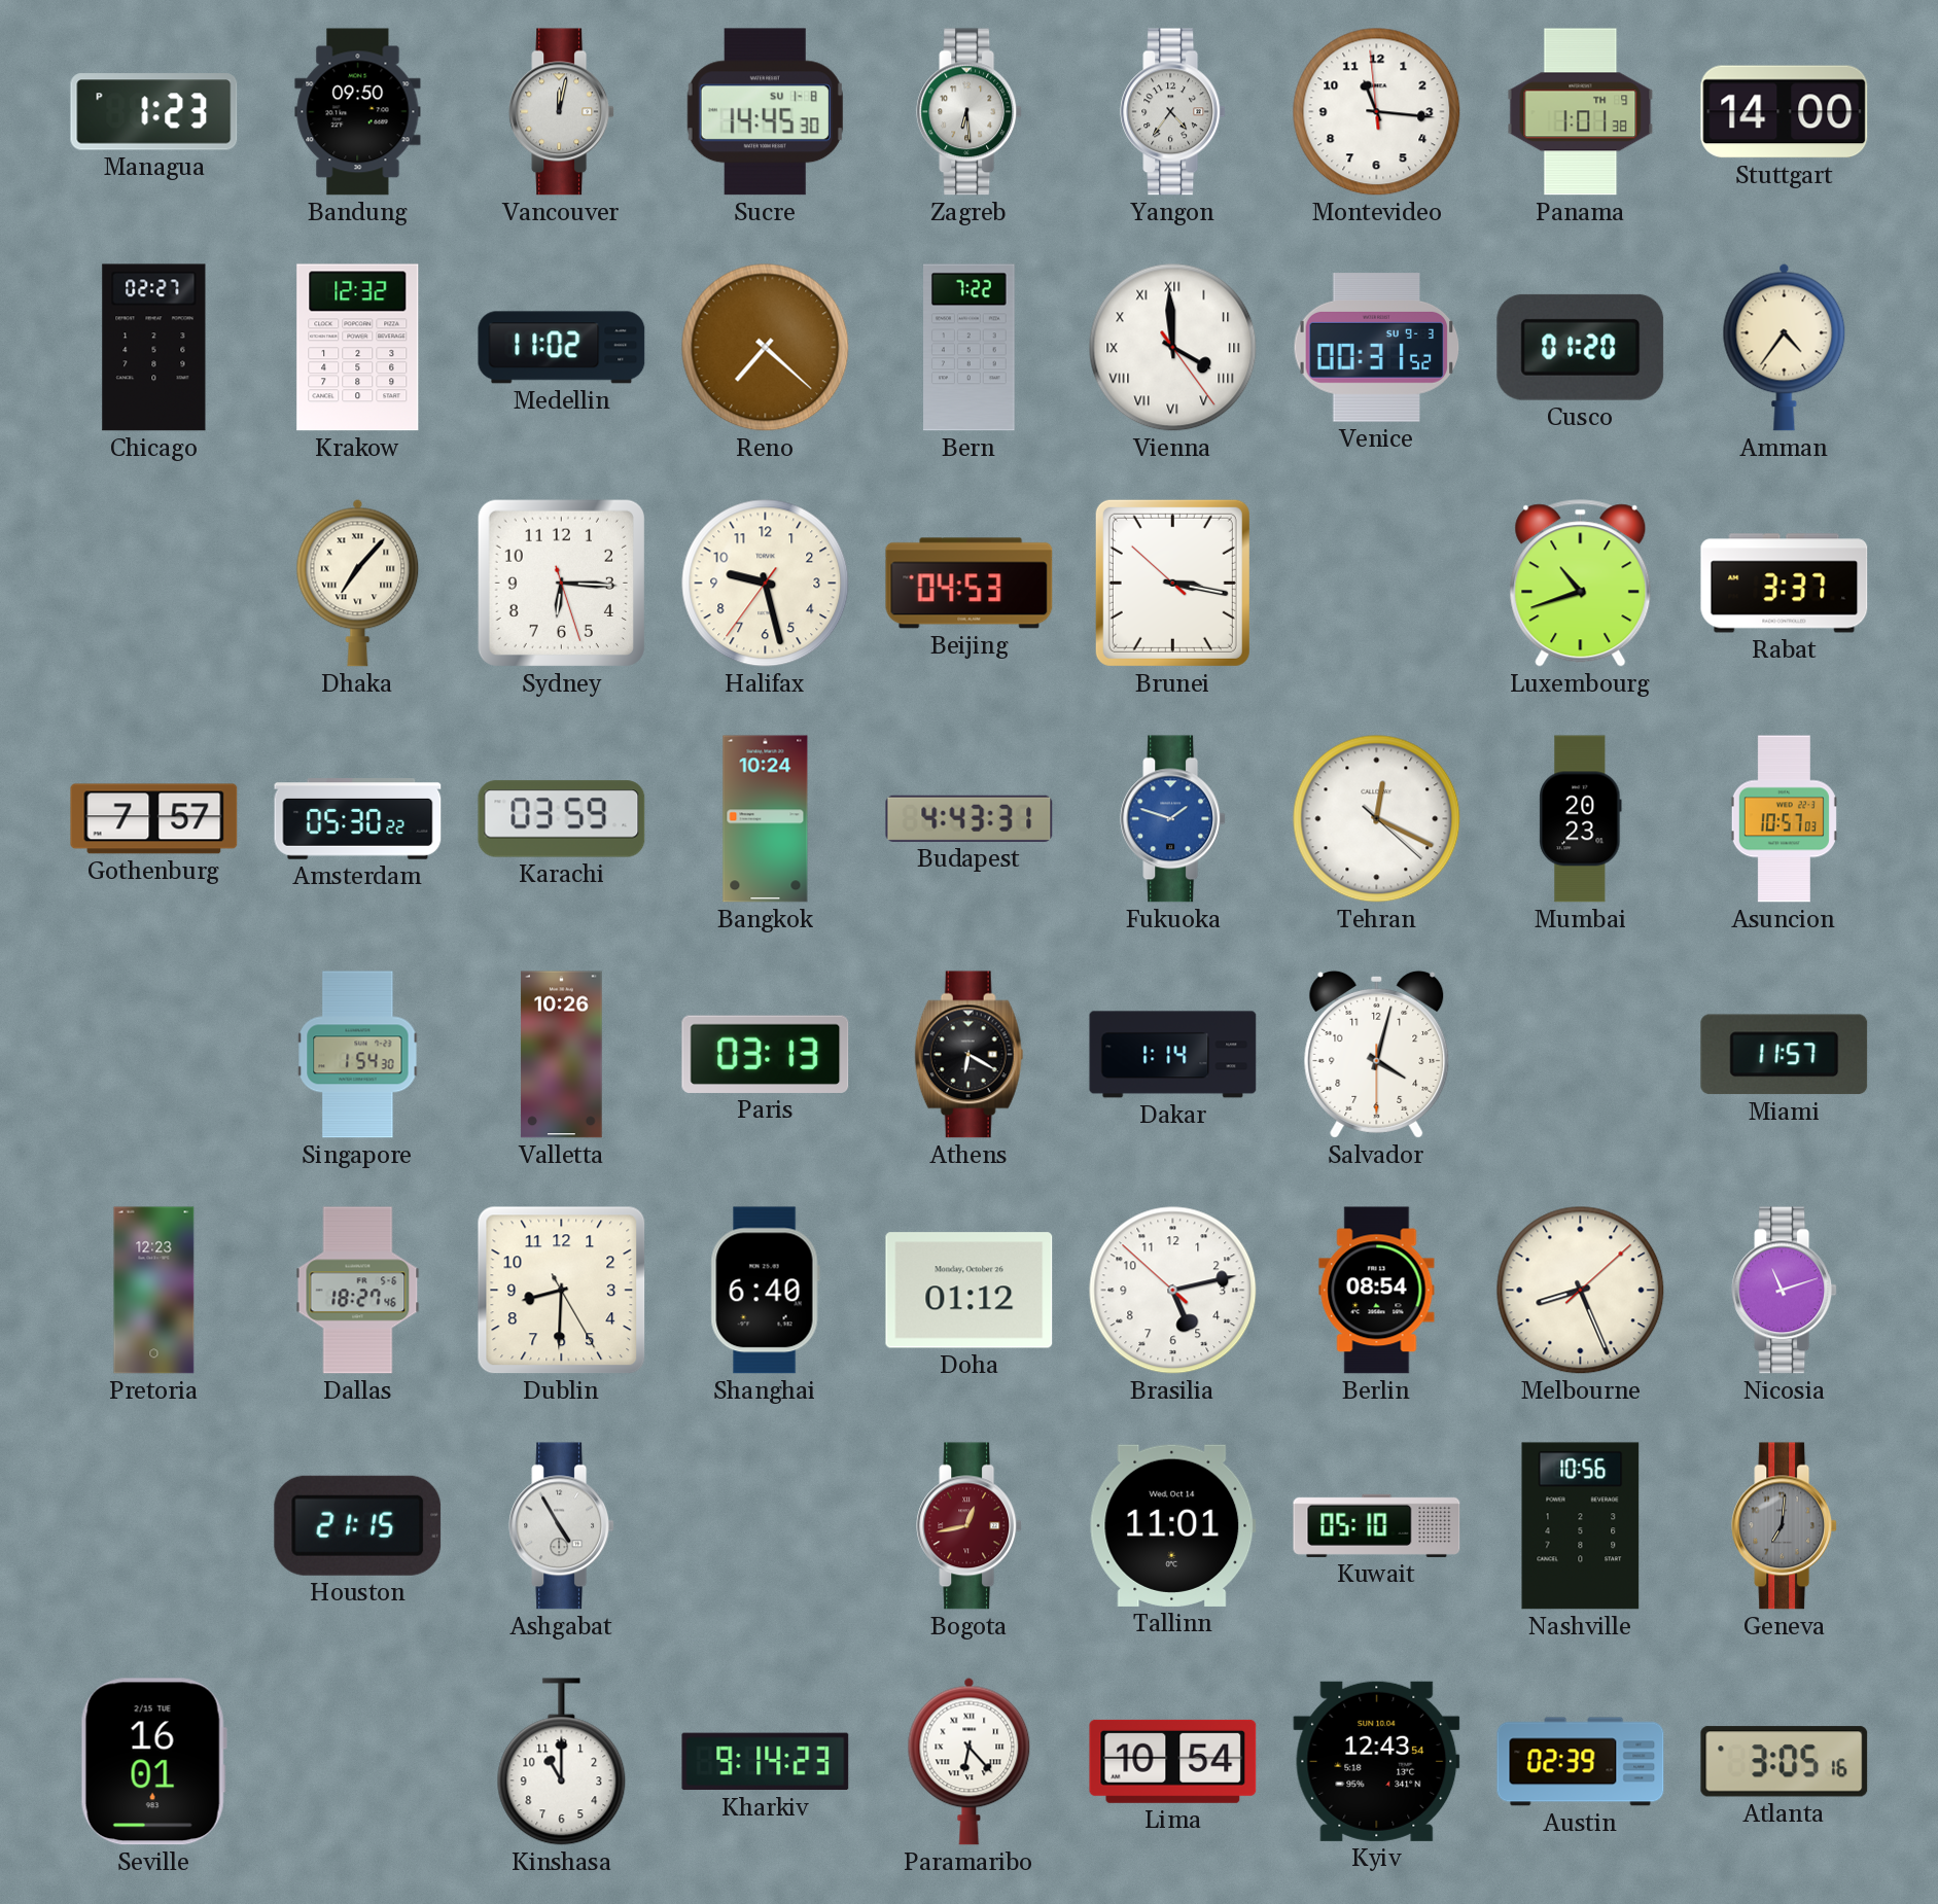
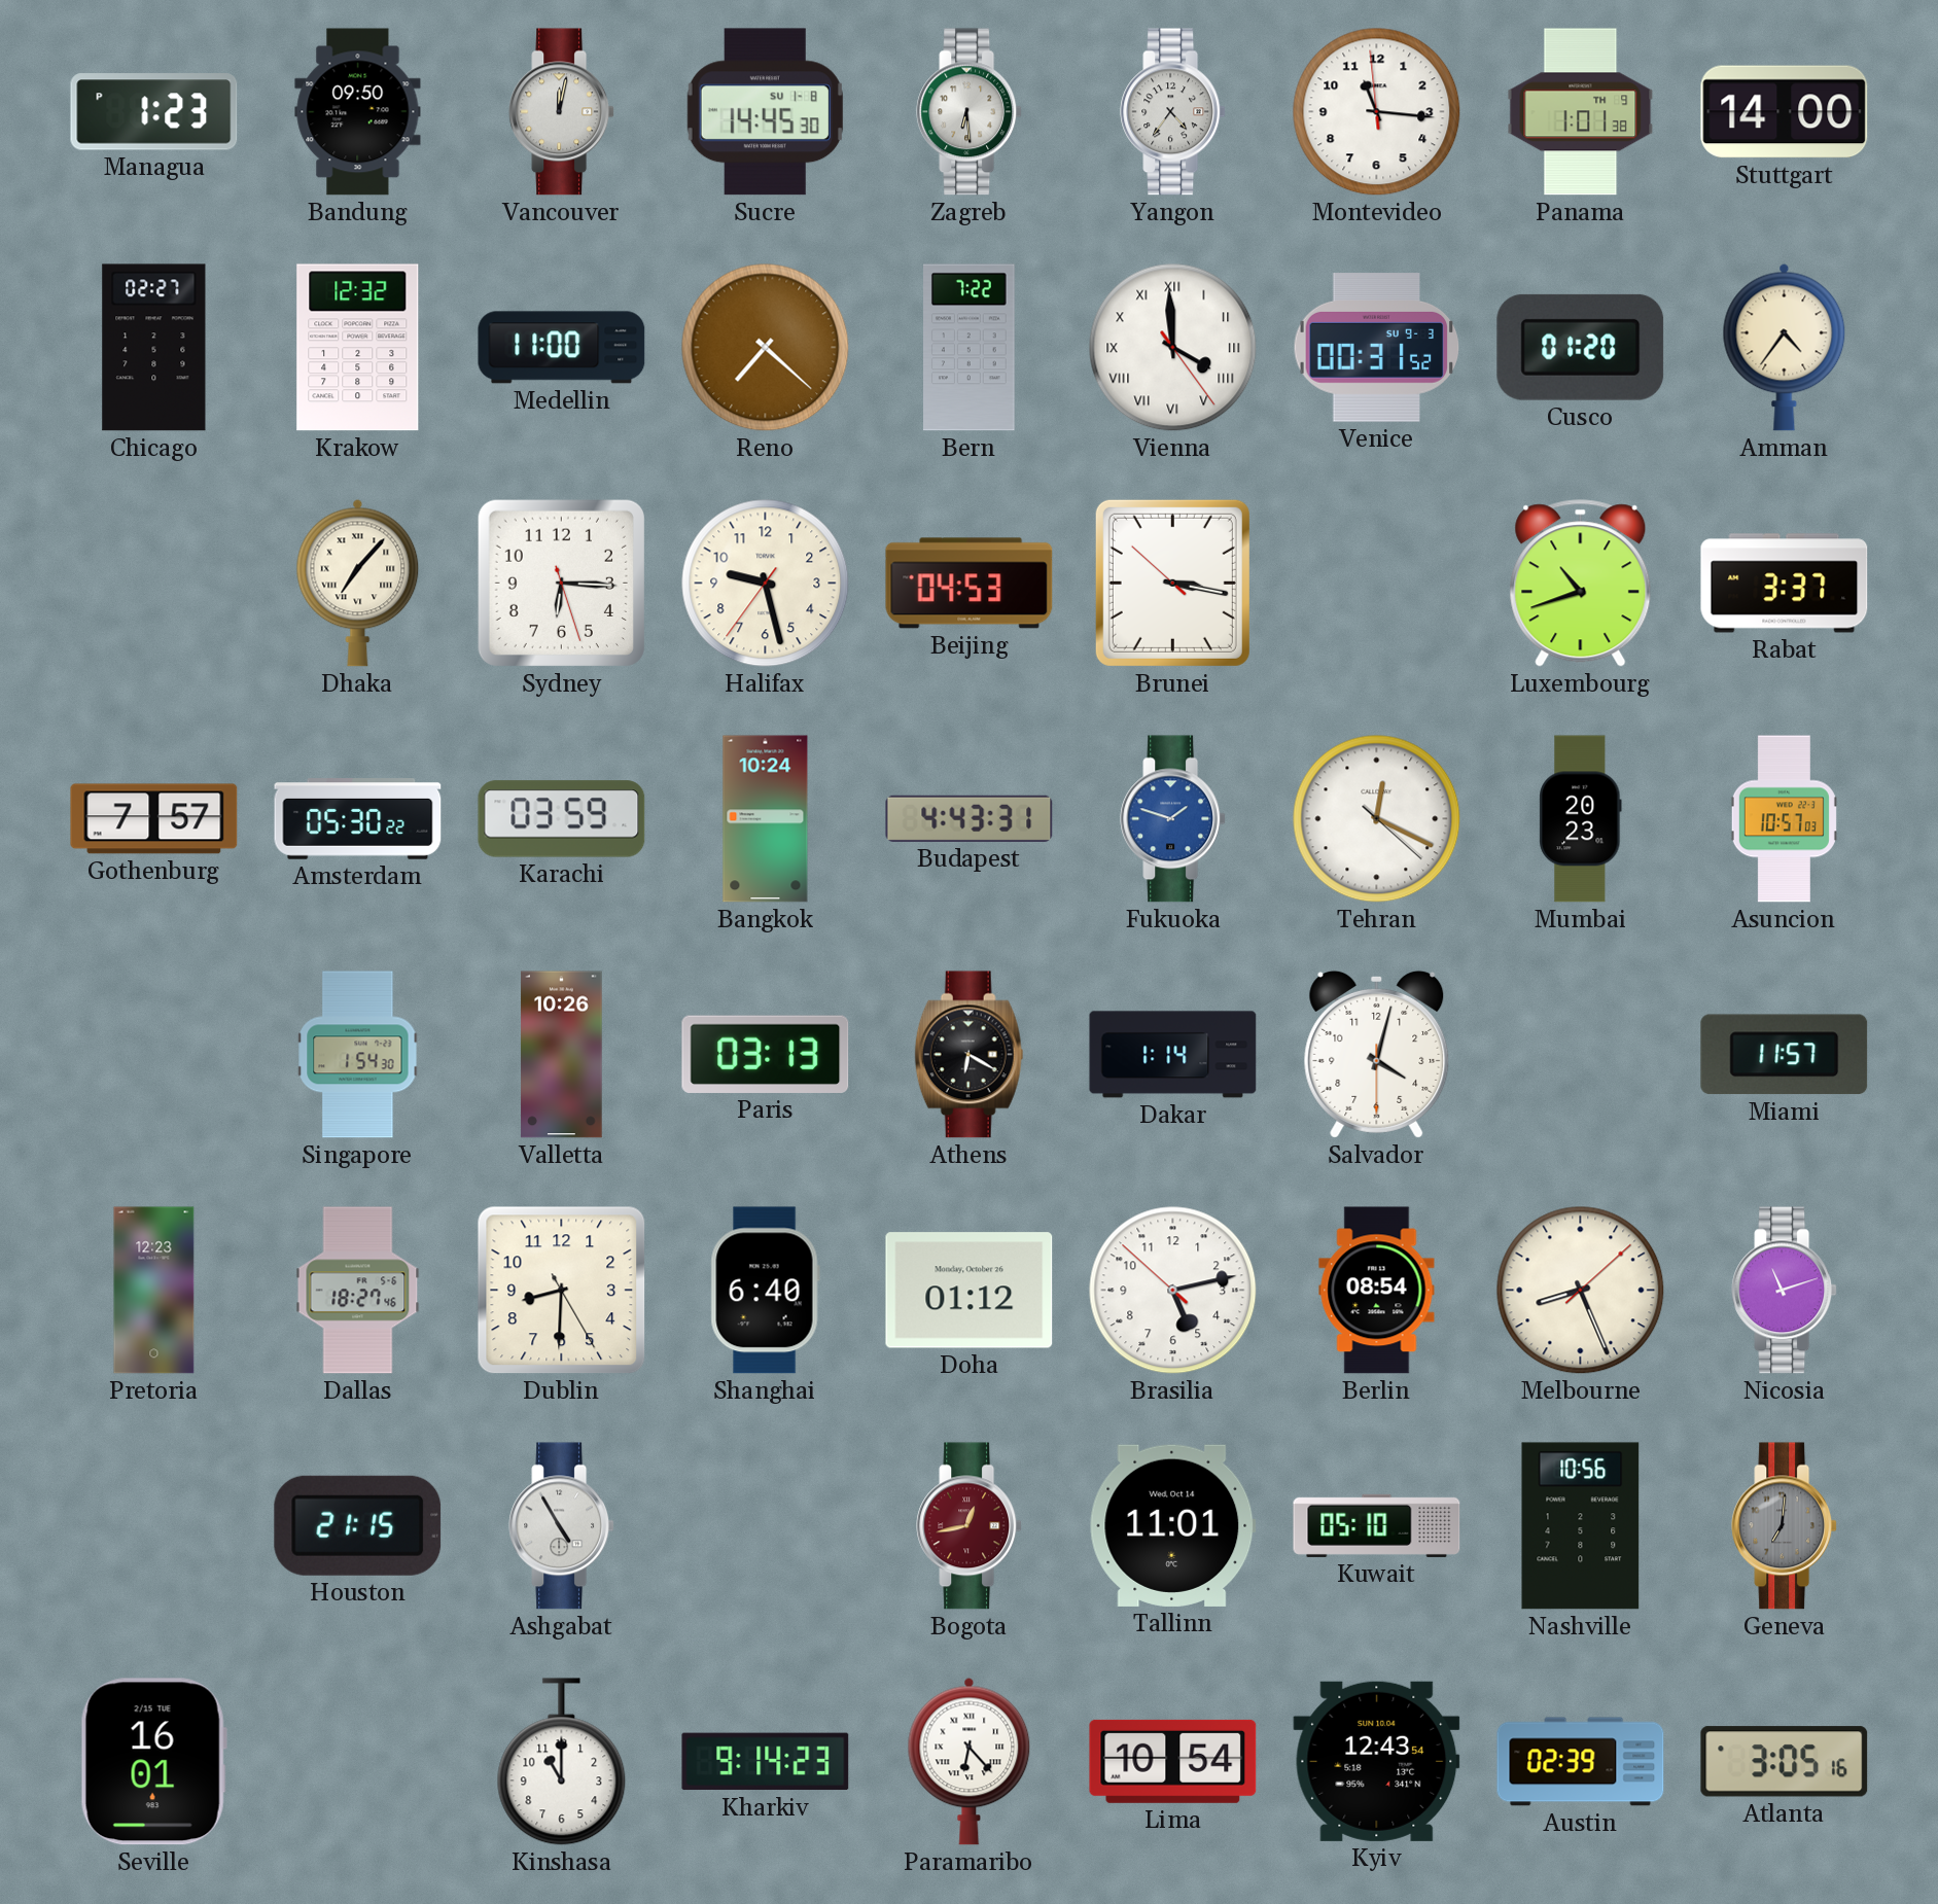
Medellin: 11:02 -> 11:00 (562, 348)
